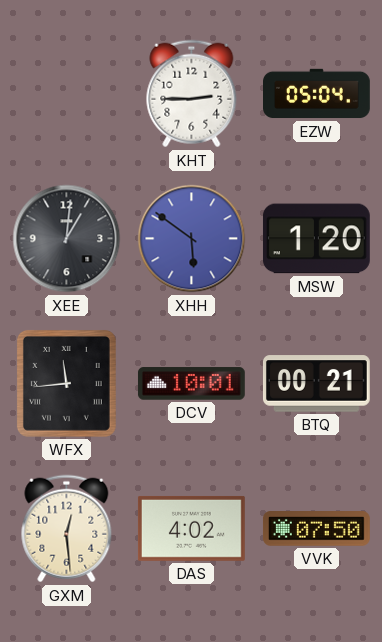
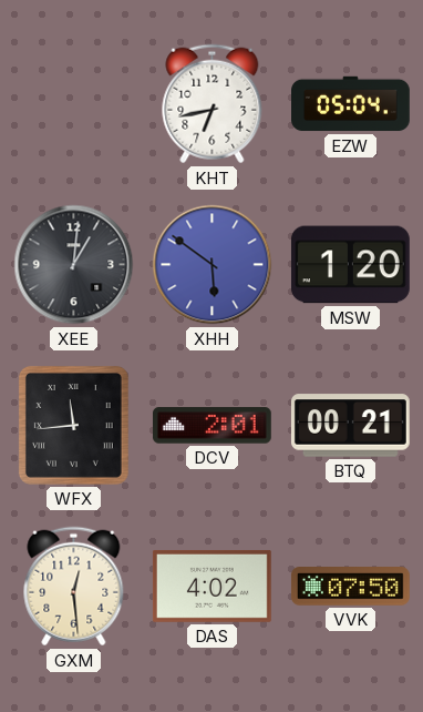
KHT: 2:45 -> 6:43 (213, 104)
DCV: 10:01 -> 2:01 (211, 426)
